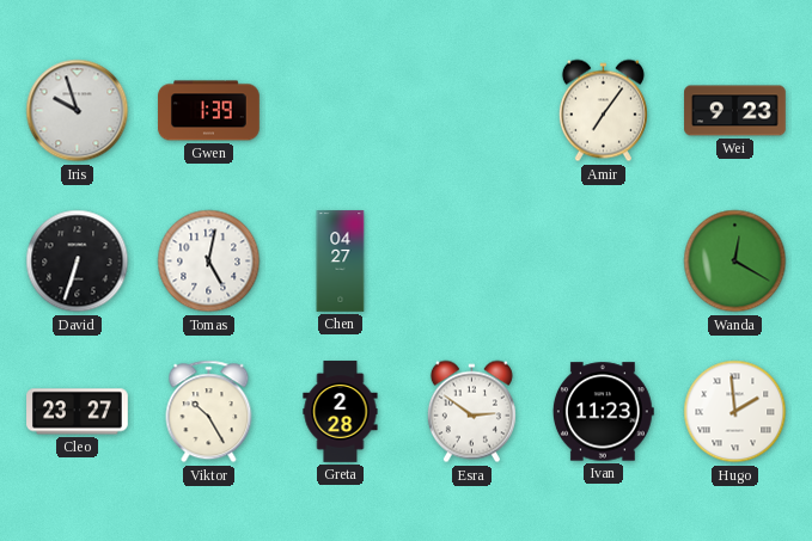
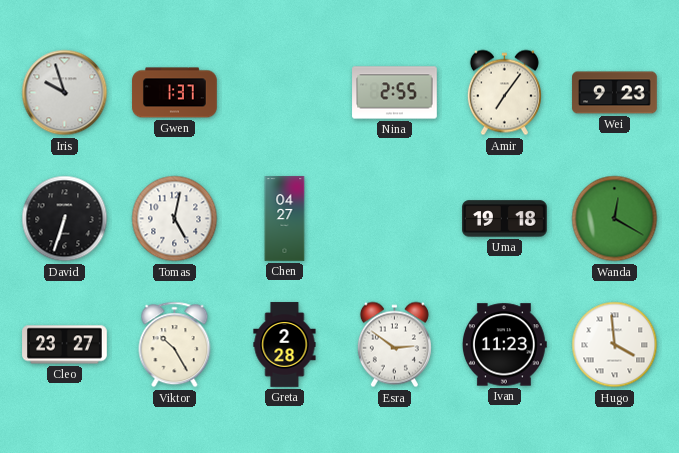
Gwen: 1:39 -> 1:37 (175, 93)
Nina: none -> 2:55 (395, 93)
Uma: none -> 19:18 (505, 219)
Hugo: 1:59 -> 3:59 (615, 345)
